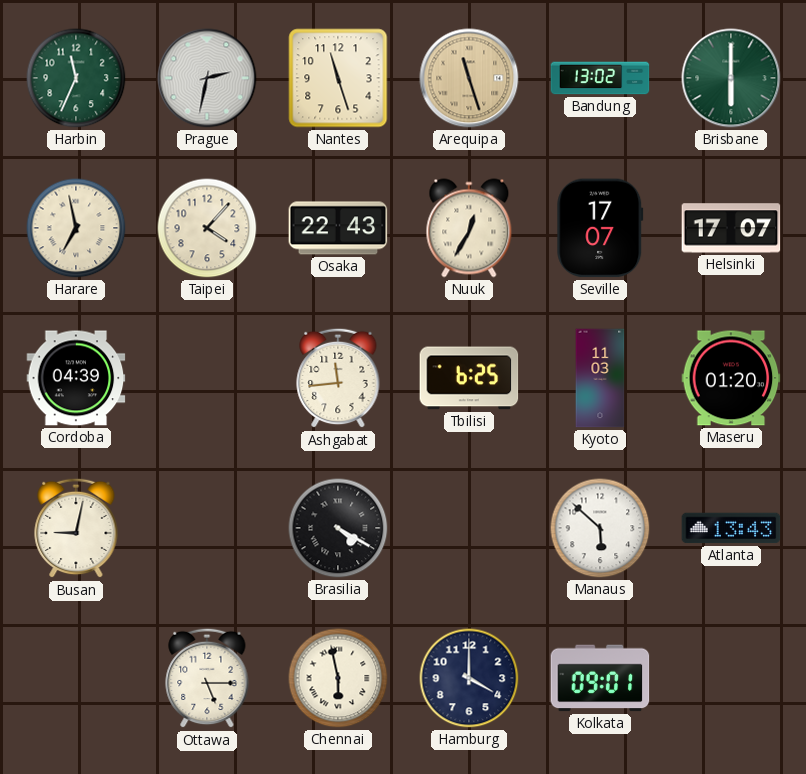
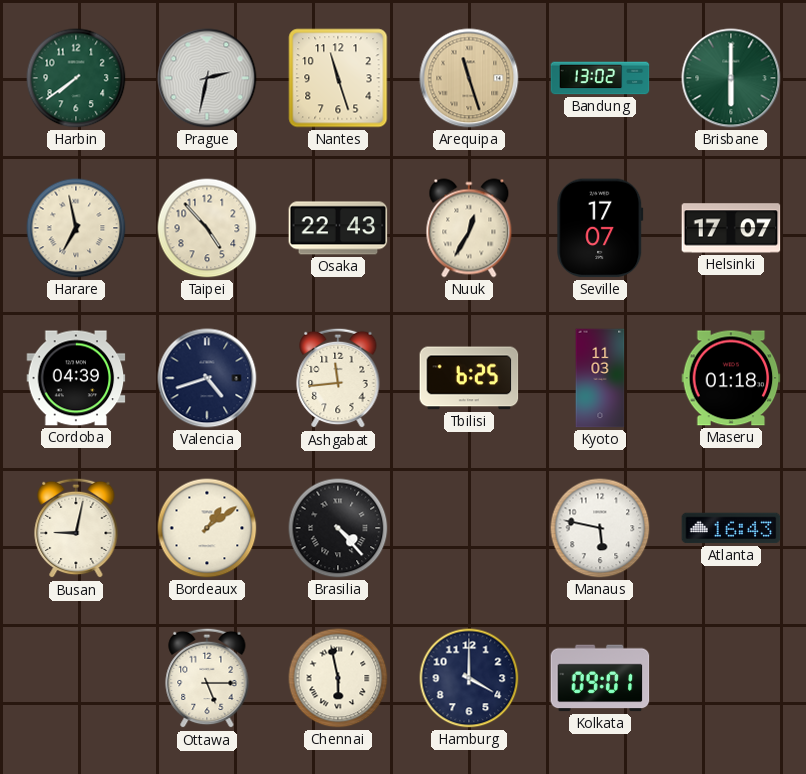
Harbin: 11:34 -> 7:39 (76, 78)
Taipei: 4:07 -> 4:53 (207, 228)
Valencia: none -> 4:42 (207, 378)
Maseru: 01:20 -> 01:18 (731, 378)
Bordeaux: none -> 1:09 (207, 528)
Brasilia: 4:20 -> 4:23 (338, 528)
Manaus: 5:52 -> 5:47 (600, 528)
Atlanta: 13:43 -> 16:43 (731, 528)
